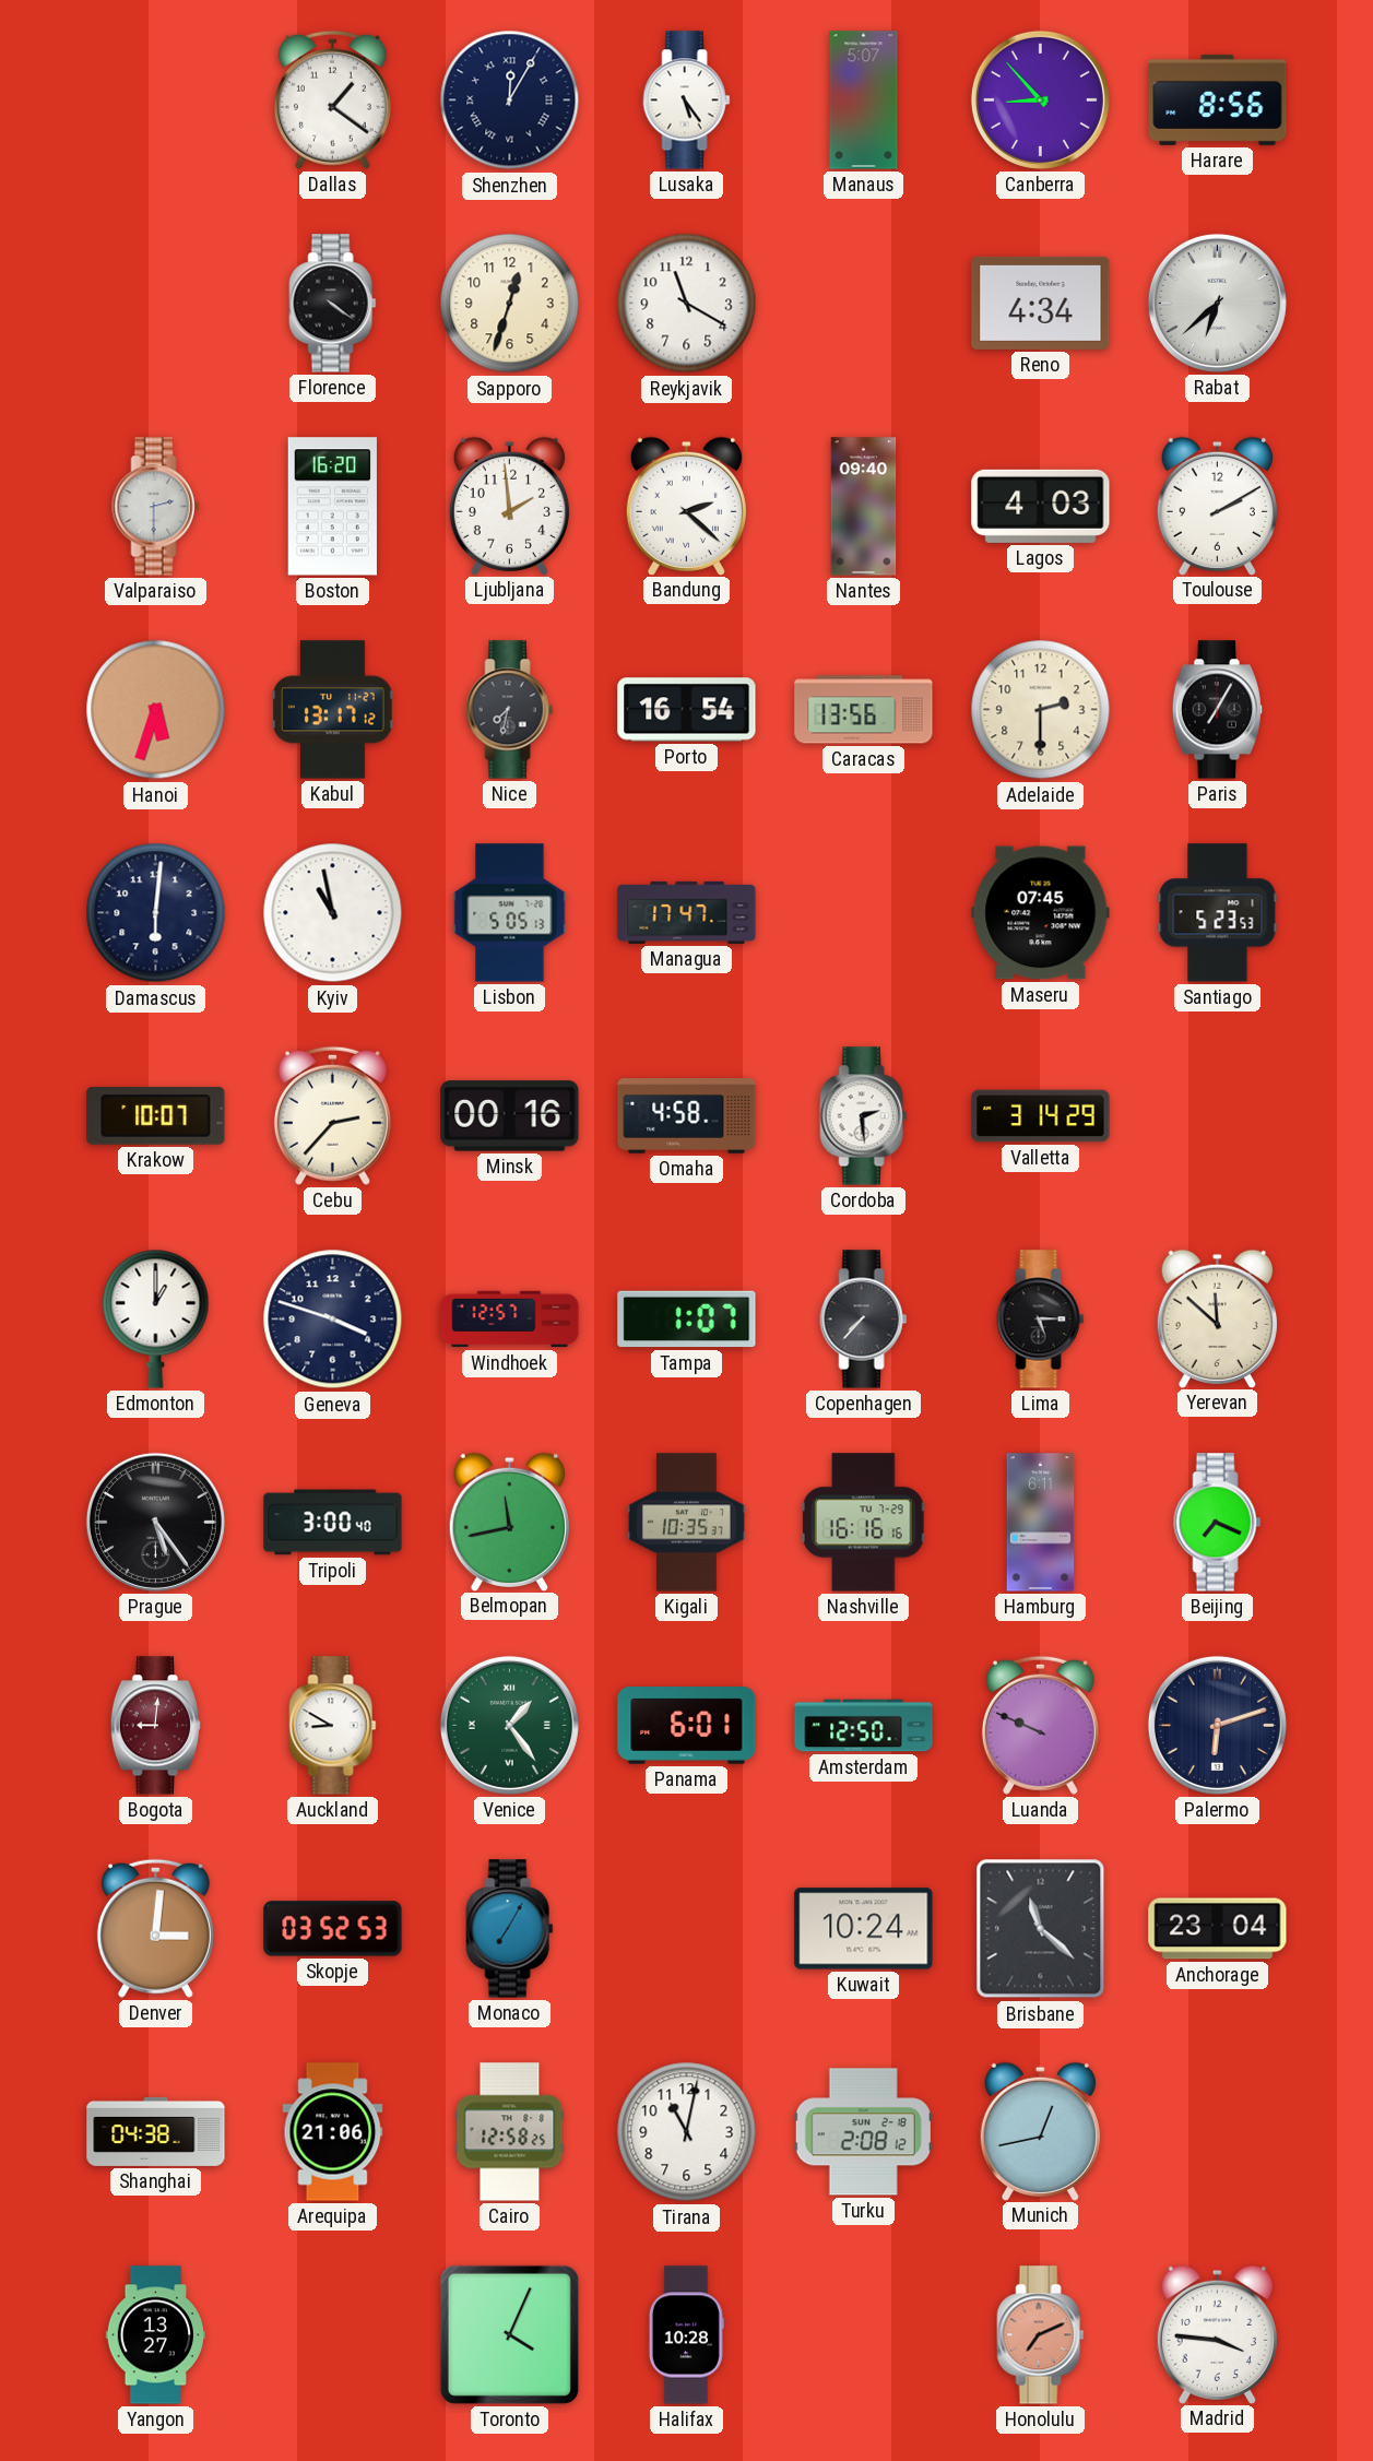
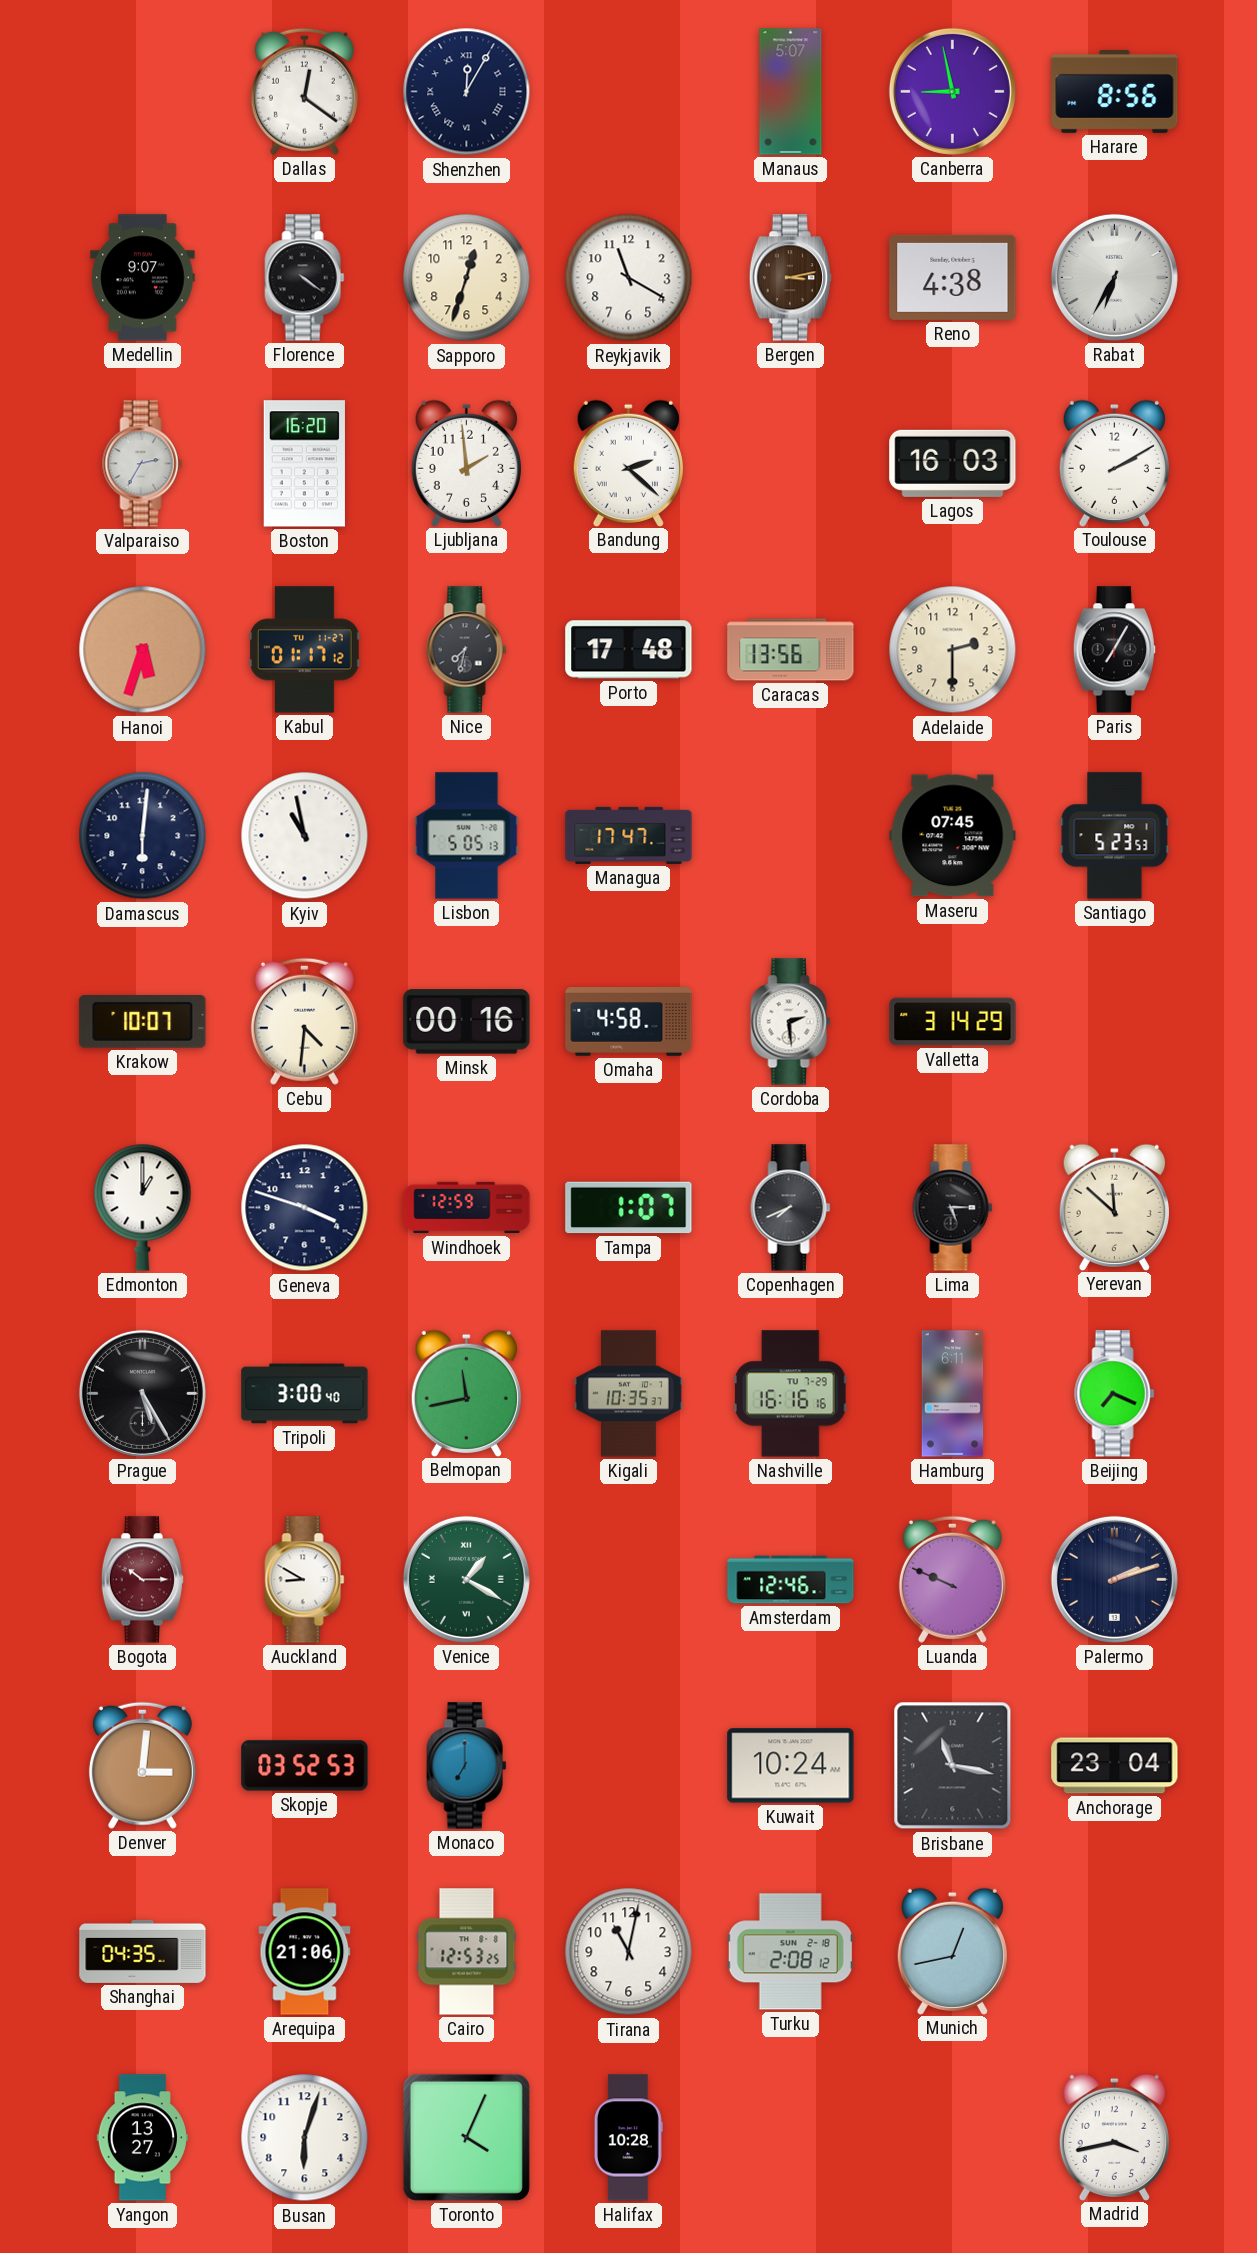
Dallas: 1:21 -> 12:21 (304, 91)
Lusaka: 5:24 -> none (687, 100)
Canberra: 8:53 -> 8:58 (952, 91)
Medellin: none -> 9:07 (143, 278)
Bergen: none -> 3:13 (790, 278)
Reno: 4:34 -> 4:38 (953, 277)
Rabat: 6:38 -> 6:35 (1114, 277)
Valparaiso: 2:30 -> 2:35 (143, 464)
Nantes: 09:40 -> none (864, 507)
Lagos: 4:03 -> 16:03 (953, 463)
Kabul: 13:17 -> 01:17 (304, 650)
Porto: 16:54 -> 17:48 (629, 650)
Cebu: 2:37 -> 4:31 (304, 1021)
Windhoek: 12:57 -> 12:59 (467, 1208)
Copenhagen: 7:37 -> 7:41 (791, 1208)
Prague: 5:24 -> 5:25 (142, 1393)
Bogota: 9:01 -> 10:15 (142, 1580)
Venice: 1:24 -> 1:20 (466, 1579)
Panama: 6:01 -> none (687, 1726)
Amsterdam: 12:50 -> 12:46 (791, 1580)
Palermo: 6:12 -> 2:12 (1114, 1579)
Monaco: 7:05 -> 7:00 (467, 1766)
Brisbane: 11:22 -> 11:17 (953, 1766)
Shanghai: 04:38 -> 04:35 (143, 1951)
Cairo: 12:58 -> 12:53 (467, 1952)
Busan: none -> 6:03 (305, 2138)
Honolulu: 7:11 -> none (1041, 2335)
Madrid: 3:46 -> 3:43 (1114, 2137)
